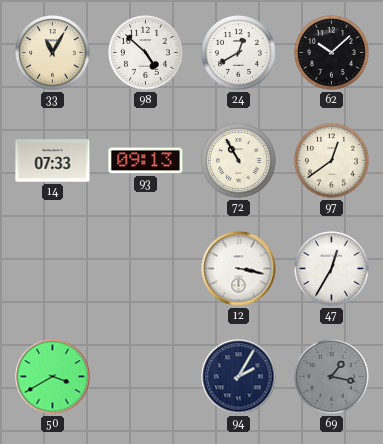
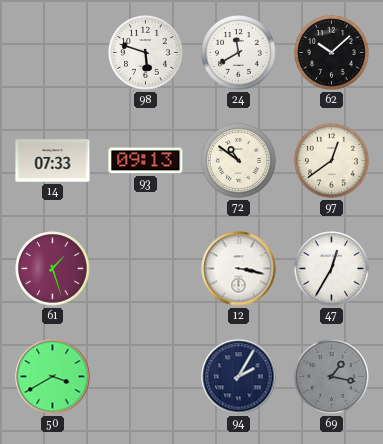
33: 11:05 -> none (53, 53)
98: 4:52 -> 5:48 (146, 53)
24: 12:40 -> 11:40 (239, 53)
72: 10:55 -> 10:51 (239, 161)
61: none -> 1:27 (53, 269)
